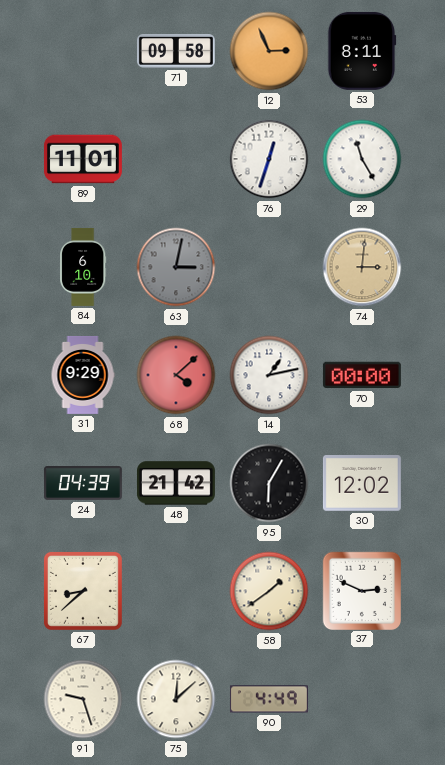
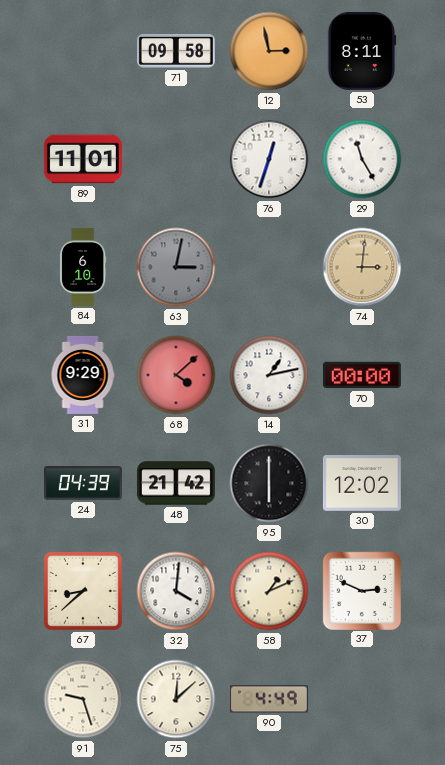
12: 2:56 -> 2:58 (269, 51)
95: 6:05 -> 6:00 (269, 483)
32: none -> 4:01 (176, 591)
58: 1:39 -> 1:11 (269, 591)
